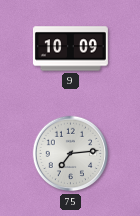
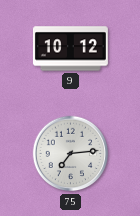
9: 10:09 -> 10:12 (70, 49)
